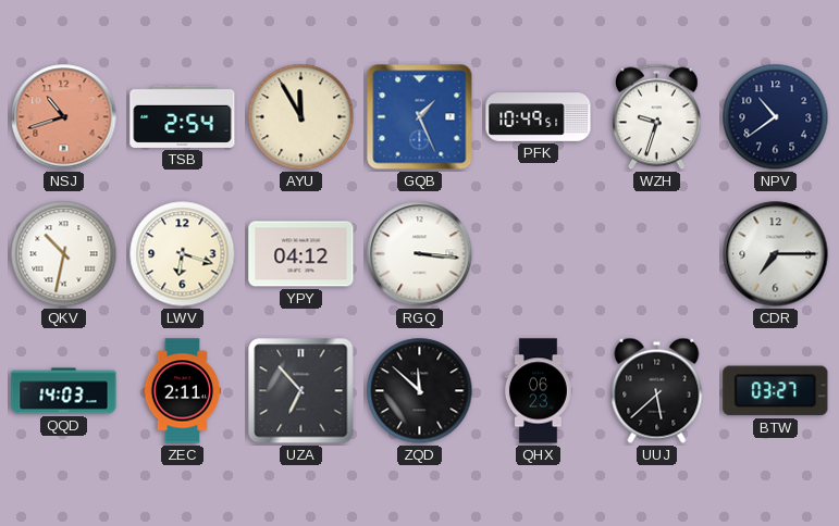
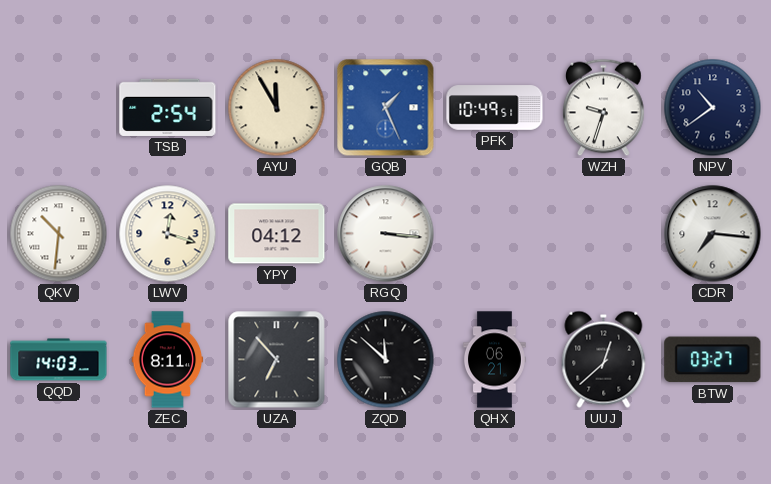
NSJ: 10:42 -> none (64, 117)
QKV: 10:32 -> 10:31 (59, 234)
LWV: 6:18 -> 12:18 (168, 234)
CDR: 7:15 -> 7:16 (713, 234)
ZEC: 2:11 -> 8:11 (168, 360)
QHX: 06:23 -> 06:21 (495, 360)
UUJ: 5:38 -> 12:38 (604, 359)
